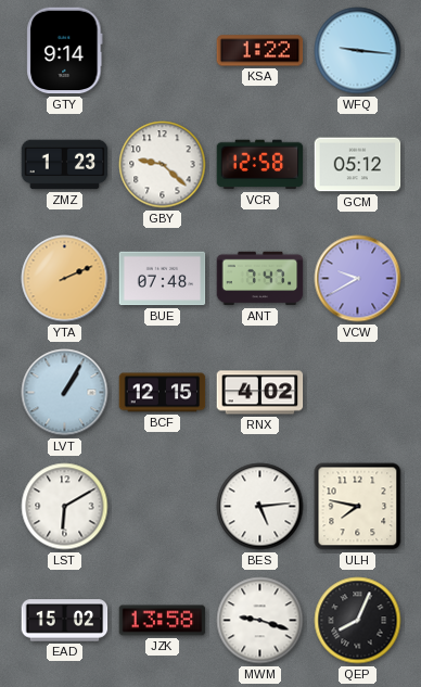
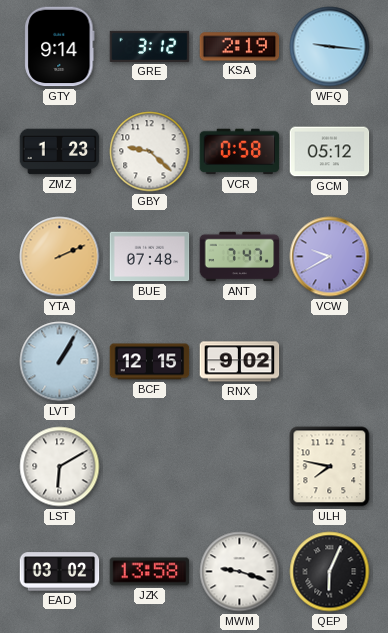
GRE: none -> 3:12 (150, 46)
KSA: 1:22 -> 2:19 (240, 47)
VCR: 12:58 -> 0:58 (240, 152)
RNX: 4:02 -> 9:02 (240, 362)
BES: 5:14 -> none (260, 507)
EAD: 15:02 -> 03:02 (60, 572)
QEP: 8:04 -> 6:04 (330, 572)
